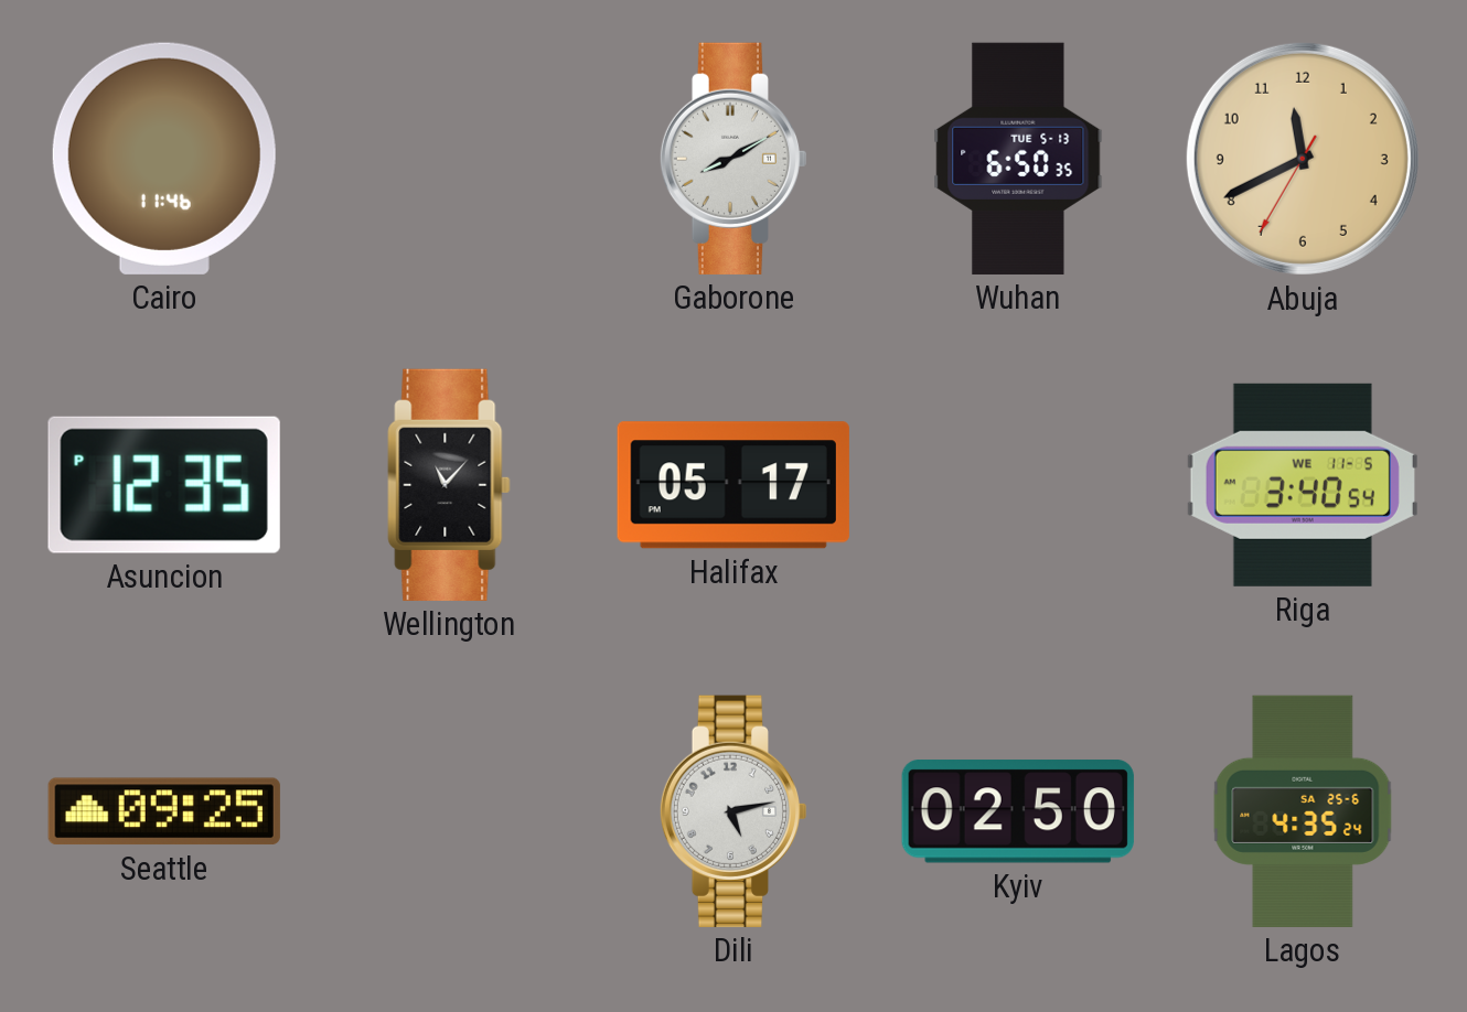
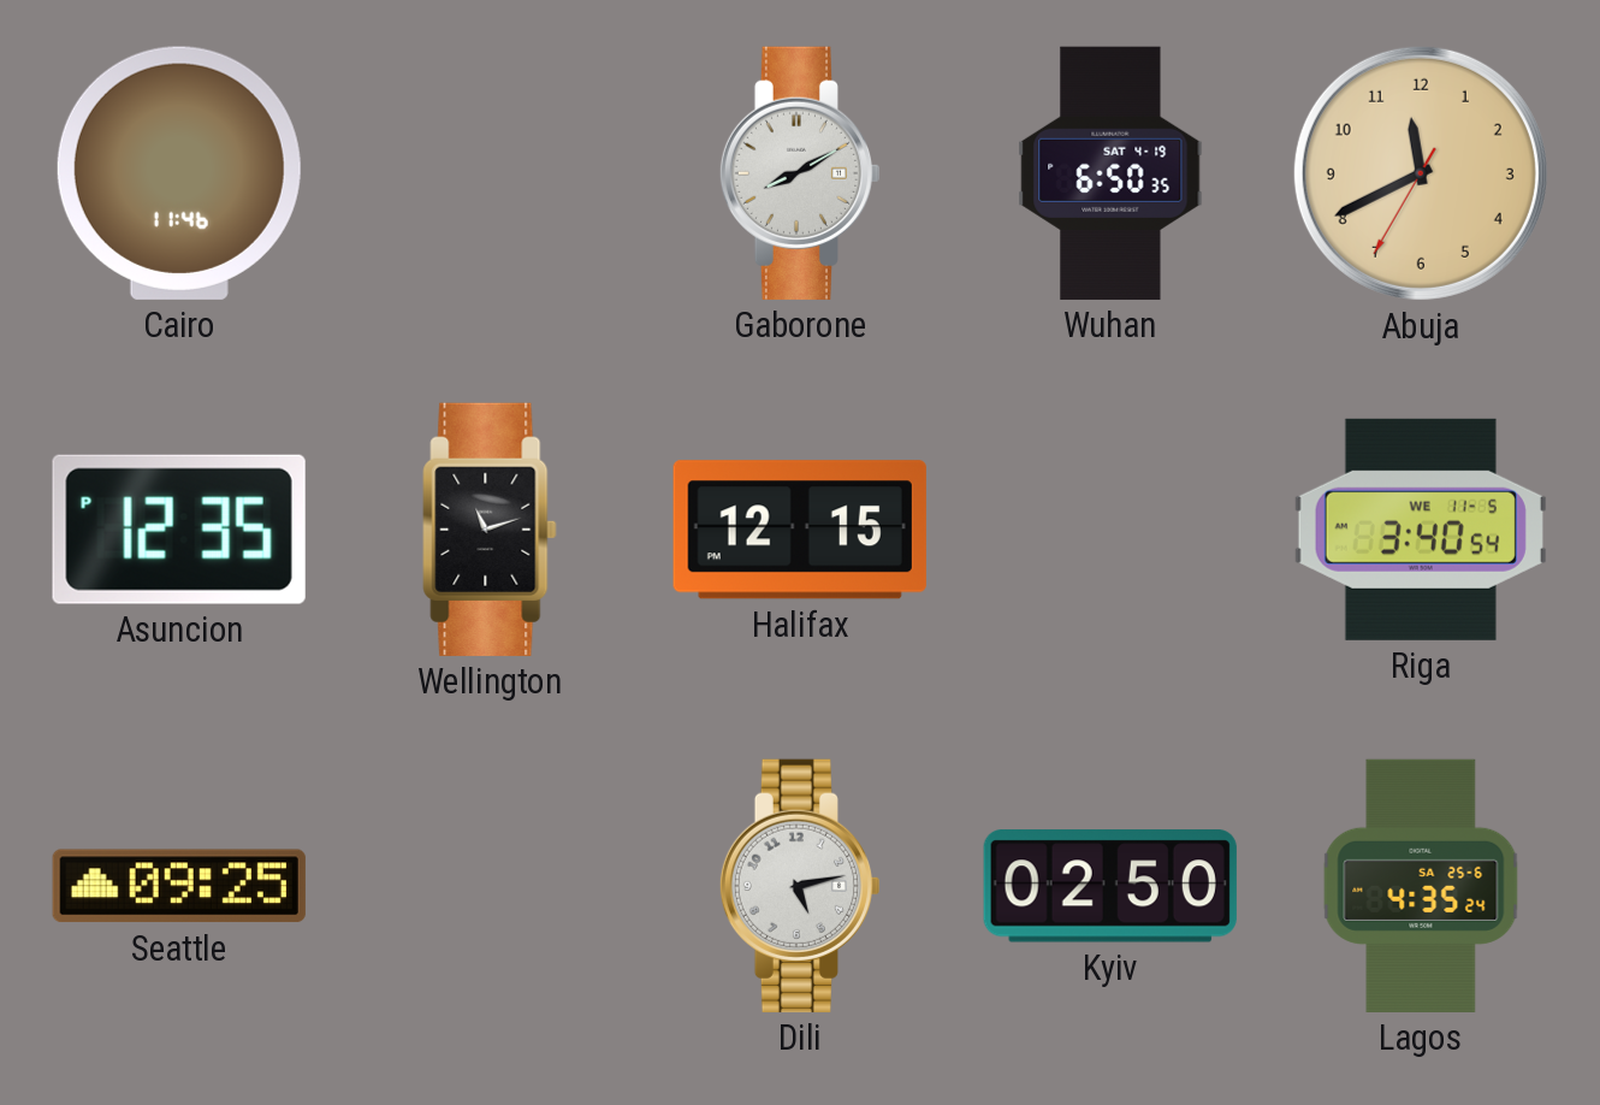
Wuhan date: TUE 5-13 -> SAT 4-19 (1110, 173)
Wellington: 11:07 -> 11:12 (490, 530)
Halifax: 05:17 -> 12:15 (800, 530)
